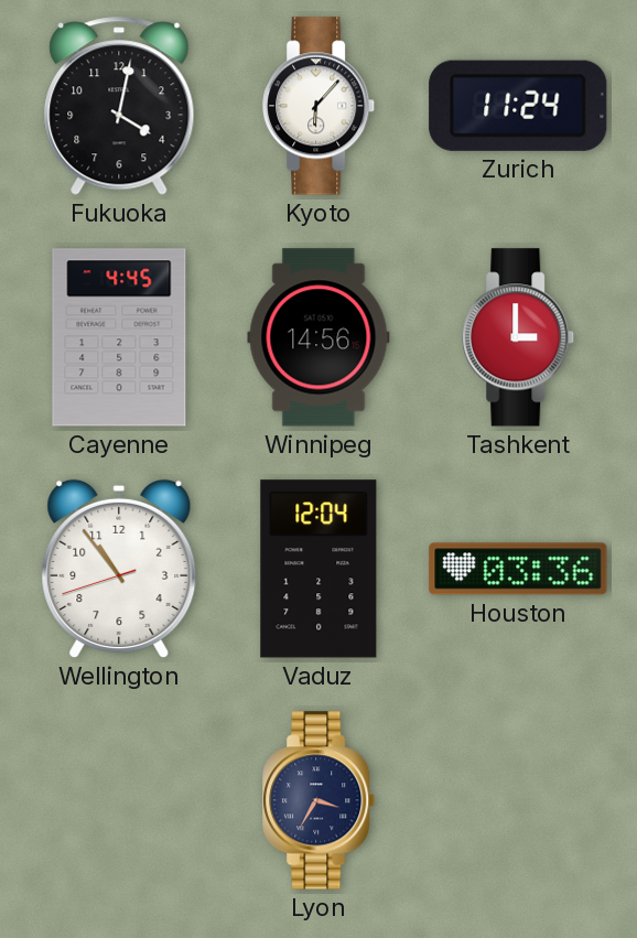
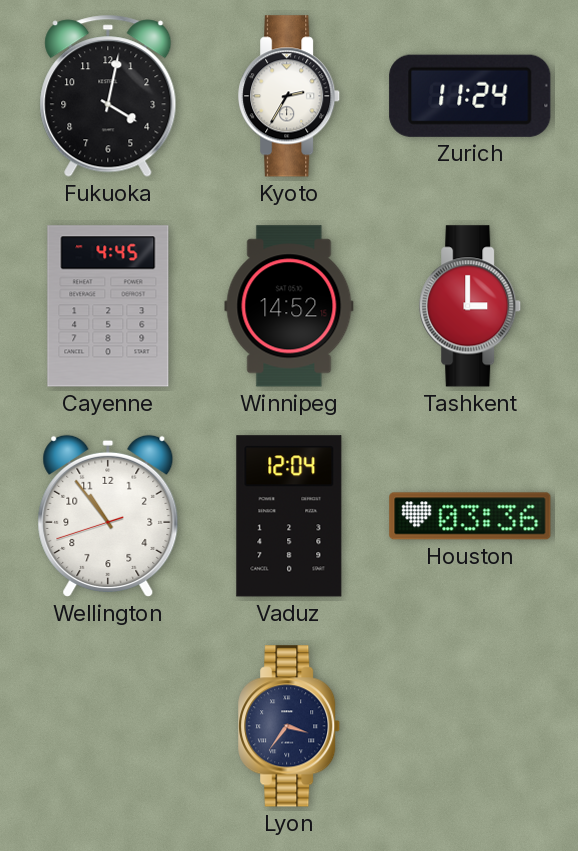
Kyoto: 6:07 -> 2:35 (290, 96)
Winnipeg: 14:56 -> 14:52 (289, 306)
Lyon: 3:35 -> 3:36 (290, 726)
